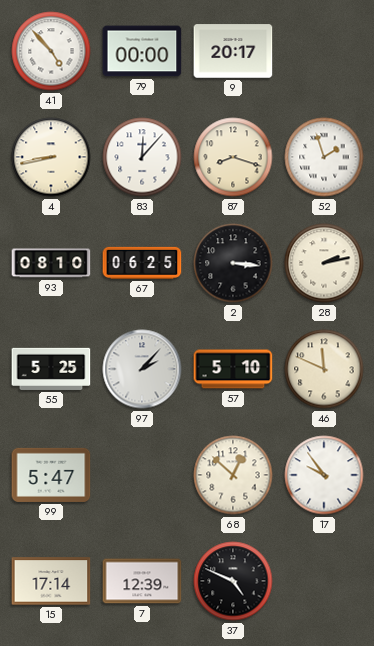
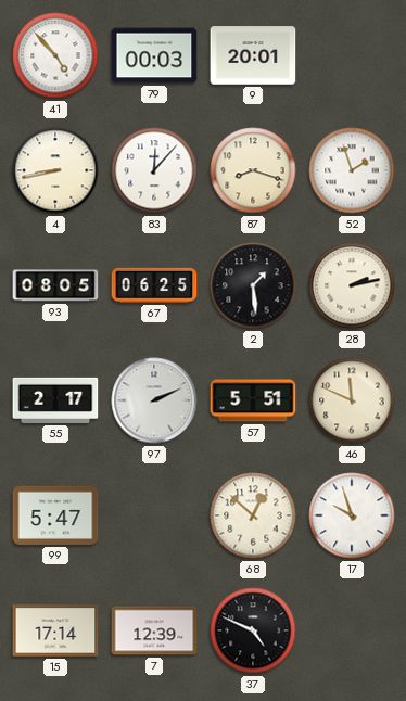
79: 00:00 -> 00:03 (154, 55)
9: 20:17 -> 20:01 (253, 55)
93: 08:10 -> 08:05 (55, 285)
2: 3:16 -> 1:29 (253, 285)
55: 5:25 -> 2:17 (55, 400)
97: 2:07 -> 2:11 (154, 400)
57: 5:10 -> 5:51 (253, 400)
17: 9:54 -> 9:57 (352, 515)
